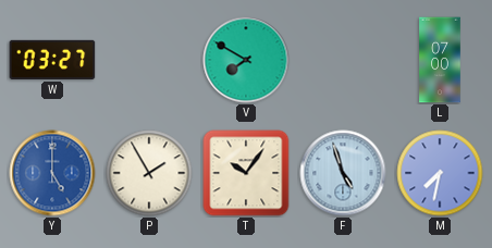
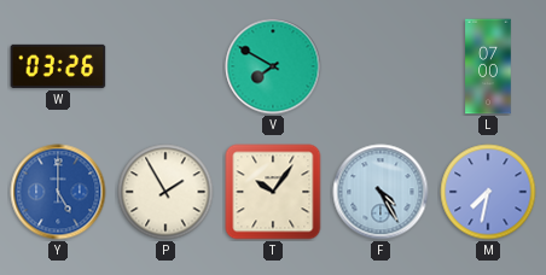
W: 03:27 -> 03:26 (58, 66)
F: 4:57 -> 4:25 (381, 192)
